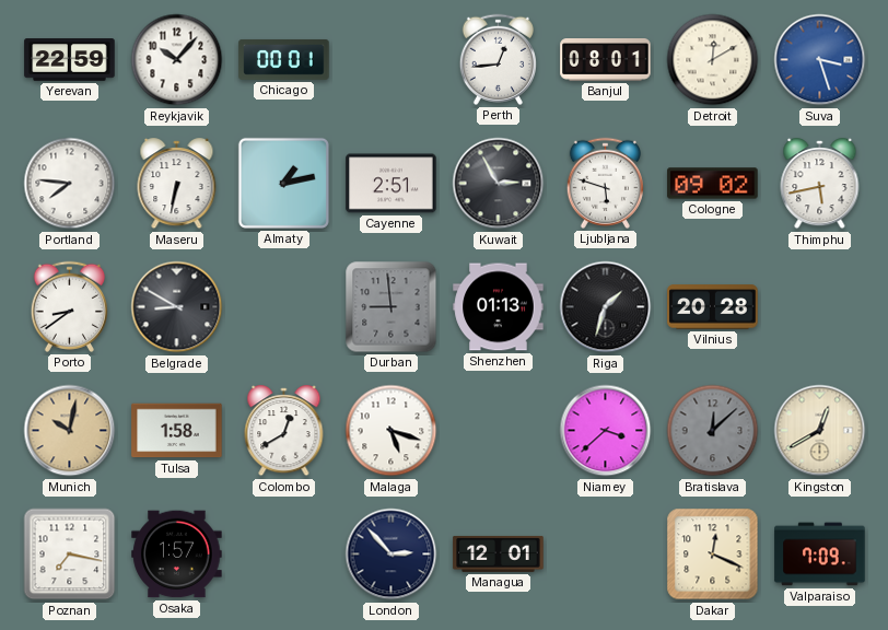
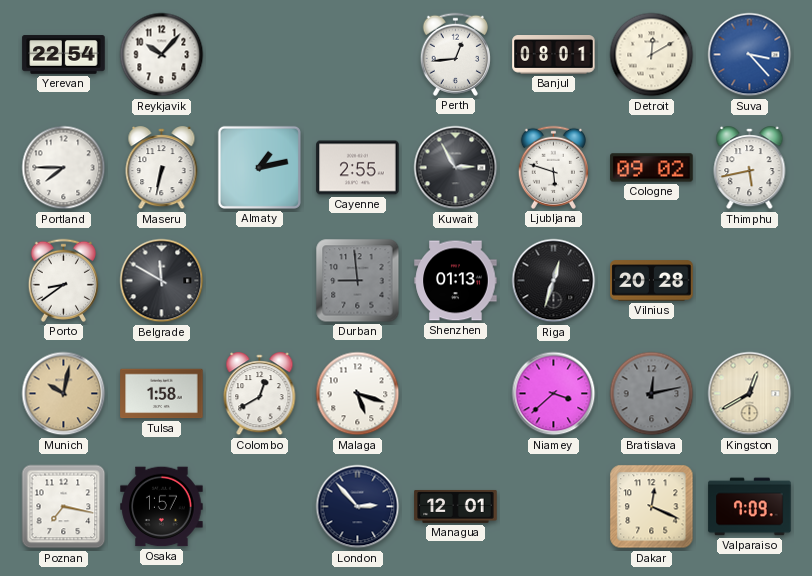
Yerevan: 22:59 -> 22:54 (64, 55)
Chicago: 00:01 -> none (284, 59)
Suva: 3:27 -> 3:23 (750, 55)
Portland: 7:46 -> 7:45 (64, 168)
Cayenne: 2:51 -> 2:55 (358, 168)
Belgrade: 8:50 -> 11:50 (162, 281)
Riga: 1:33 -> 12:33 (554, 281)
Bratislava: 12:08 -> 12:13 (652, 394)
